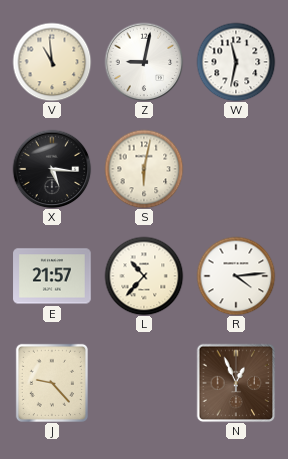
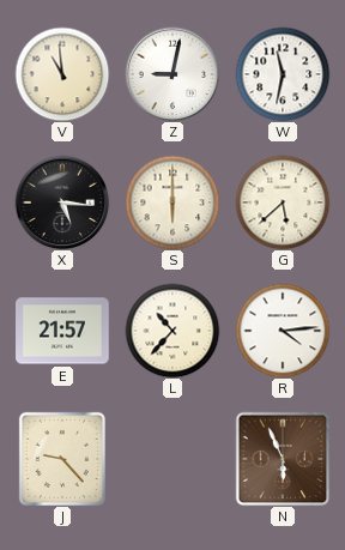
S: 6:02 -> 6:00 (172, 203)
G: none -> 5:38 (283, 203)
N: 12:56 -> 5:56 (283, 459)
